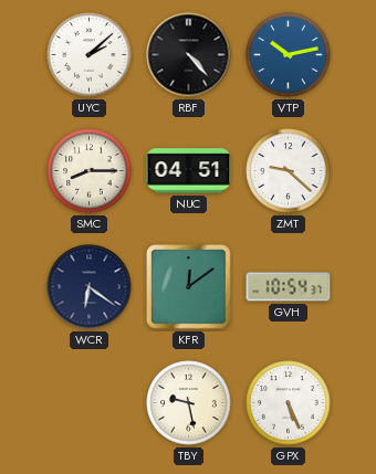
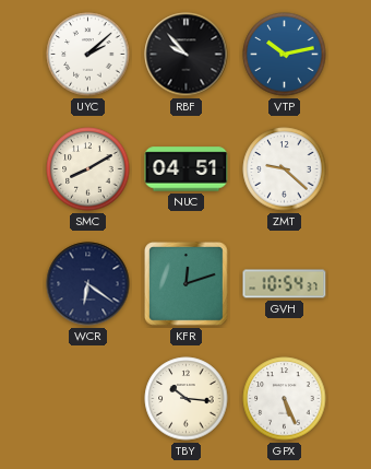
RBF: 4:23 -> 9:53 (187, 55)
SMC: 8:15 -> 8:10 (88, 169)
KFR: 12:09 -> 12:12 (187, 284)
TBY: 9:28 -> 10:16 (187, 399)
